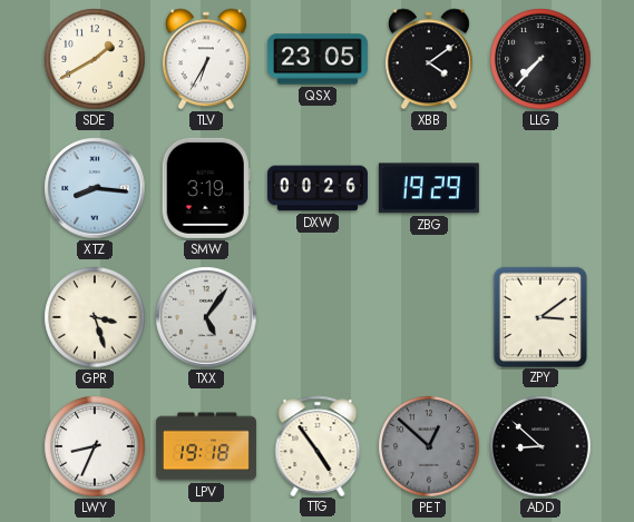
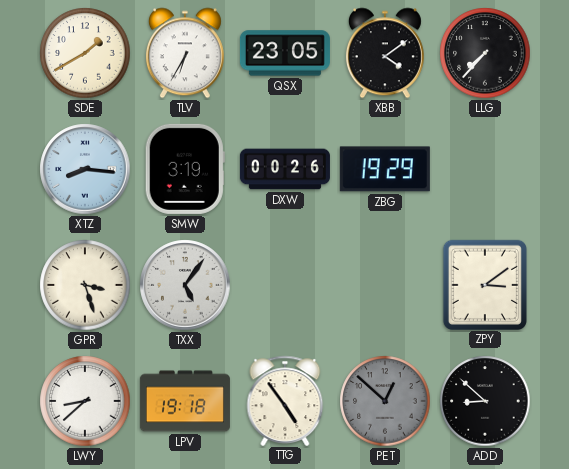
LWY: 8:34 -> 8:38 (85, 401)
